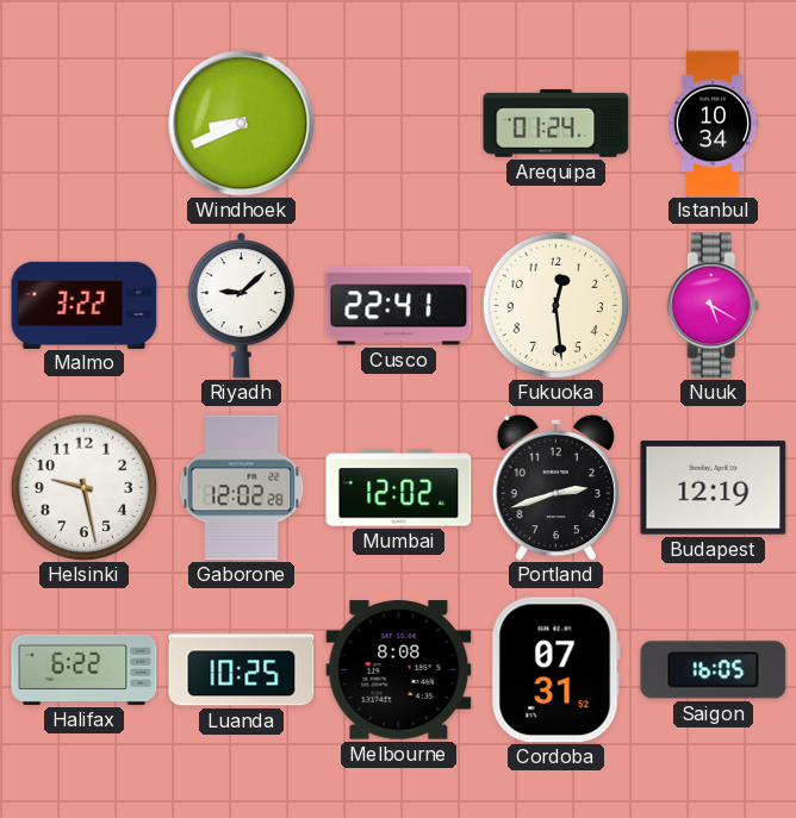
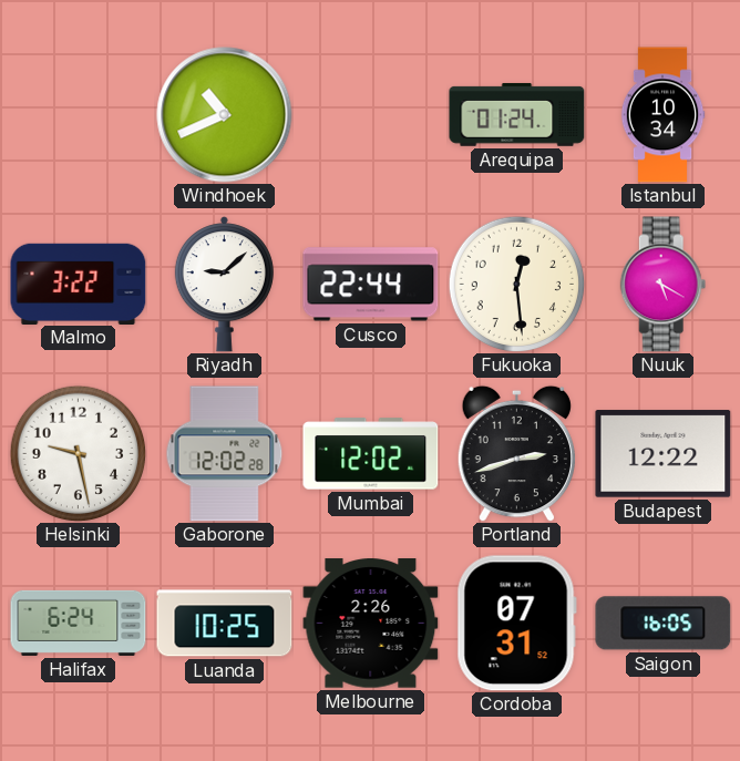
Windhoek: 8:41 -> 10:41 (225, 115)
Cusco: 22:41 -> 22:44 (371, 285)
Budapest: 12:19 -> 12:22 (664, 454)
Halifax: 6:22 -> 6:24 (79, 623)
Melbourne: 8:08 -> 2:26 (371, 624)
